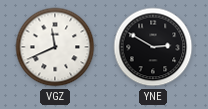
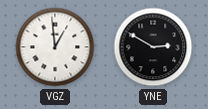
VGZ: 11:41 -> 12:59 (55, 47)
